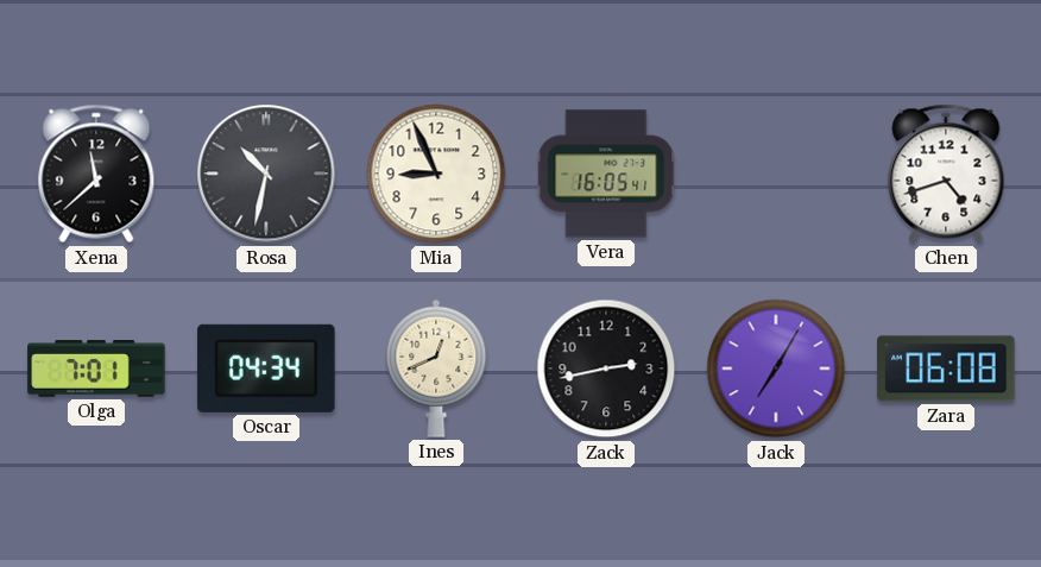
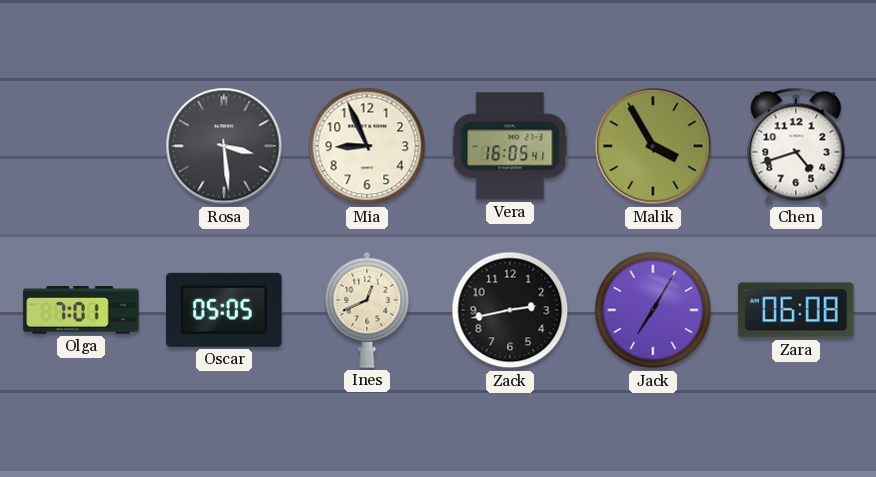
Xena: 11:38 -> none (96, 174)
Rosa: 10:32 -> 3:29 (224, 146)
Malik: none -> 3:55 (653, 146)
Oscar: 04:34 -> 05:05 (224, 310)
